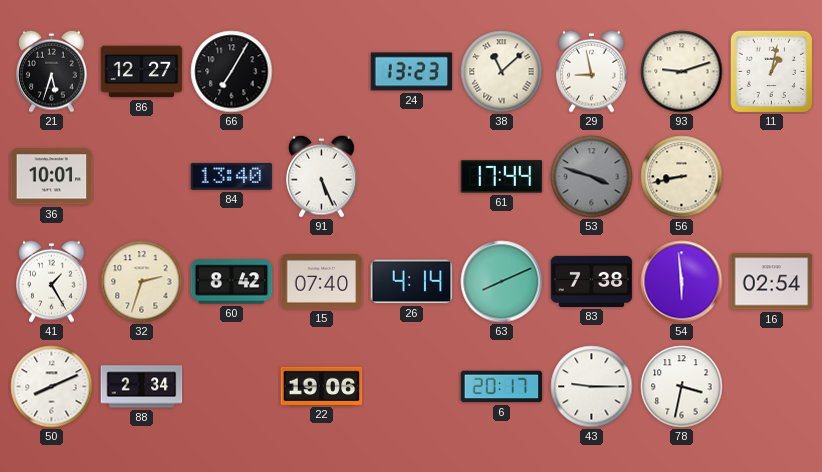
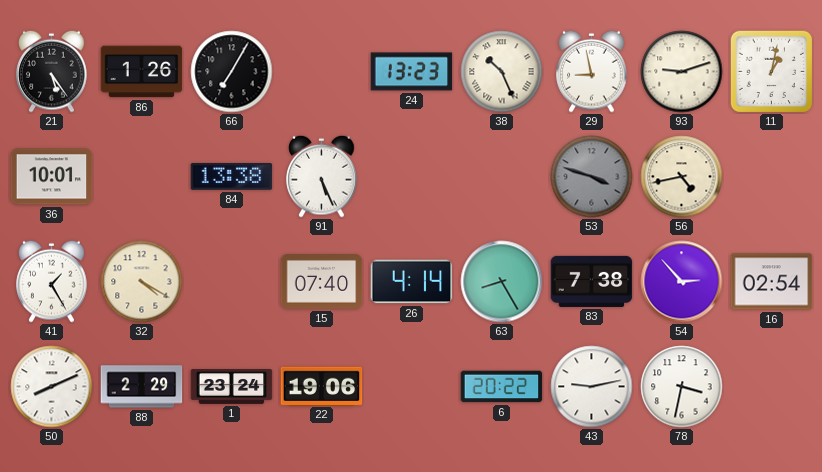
21: 5:33 -> 5:24 (52, 71)
86: 12:27 -> 1:26 (142, 72)
38: 11:08 -> 10:26 (502, 72)
84: 13:40 -> 13:38 (232, 176)
61: 17:44 -> none (502, 177)
56: 8:43 -> 4:43 (682, 177)
32: 2:33 -> 4:20 (142, 282)
60: 8:42 -> none (232, 282)
63: 8:11 -> 8:25 (502, 282)
54: 5:59 -> 2:53 (682, 282)
88: 2:34 -> 2:29 (142, 387)
1: none -> 23:24 (232, 387)
6: 20:17 -> 20:22 (502, 387)
43: 9:15 -> 9:13 (592, 387)
